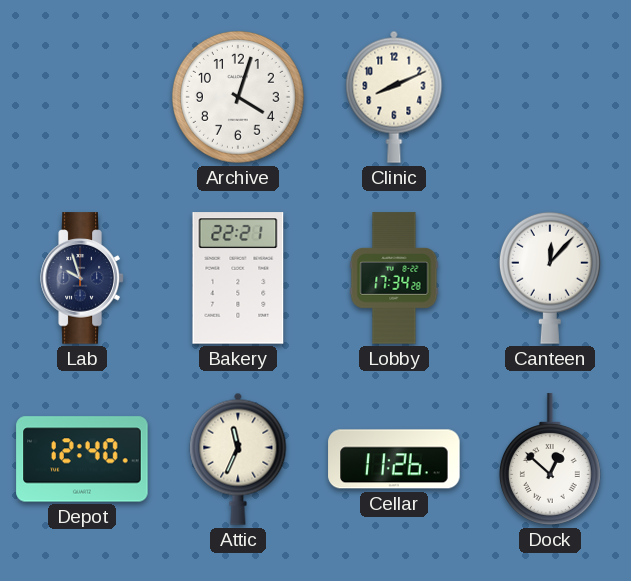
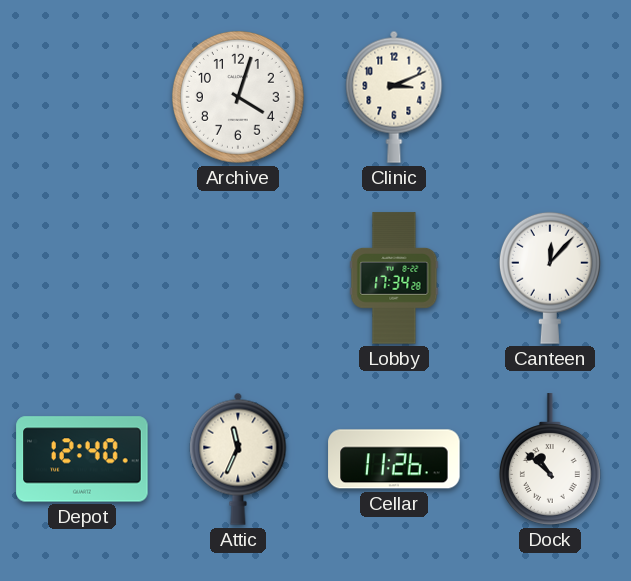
Clinic: 8:11 -> 3:11 (394, 97)
Lab: 9:57 -> none (82, 278)
Bakery: 22:21 -> none (238, 278)
Dock: 12:52 -> 10:52 (550, 459)
